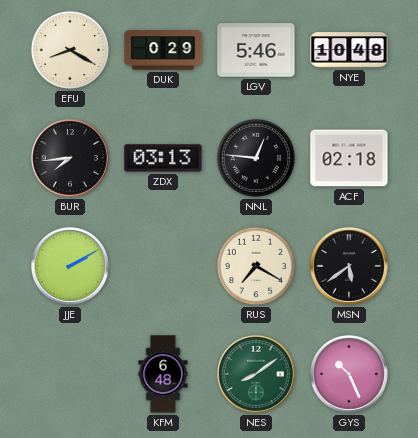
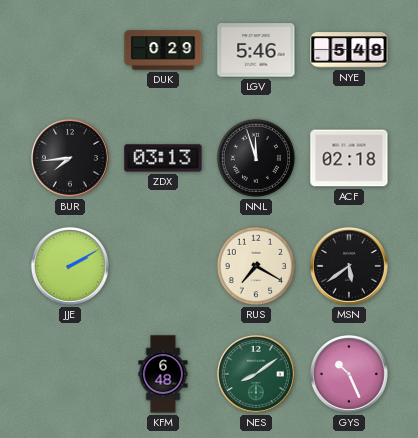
EFU: 8:20 -> none (70, 50)
NYE: 10:48 -> 5:48 (349, 50)
NNL: 12:46 -> 11:57 (256, 158)
